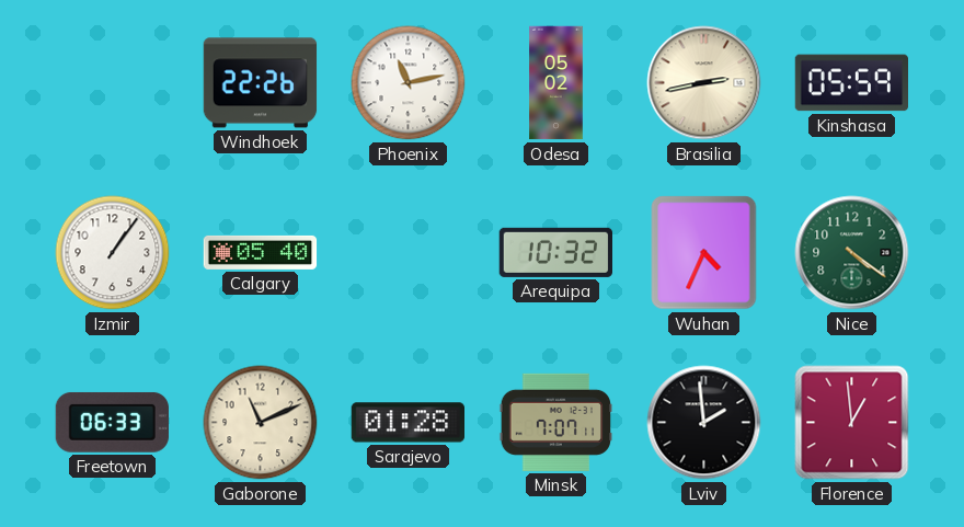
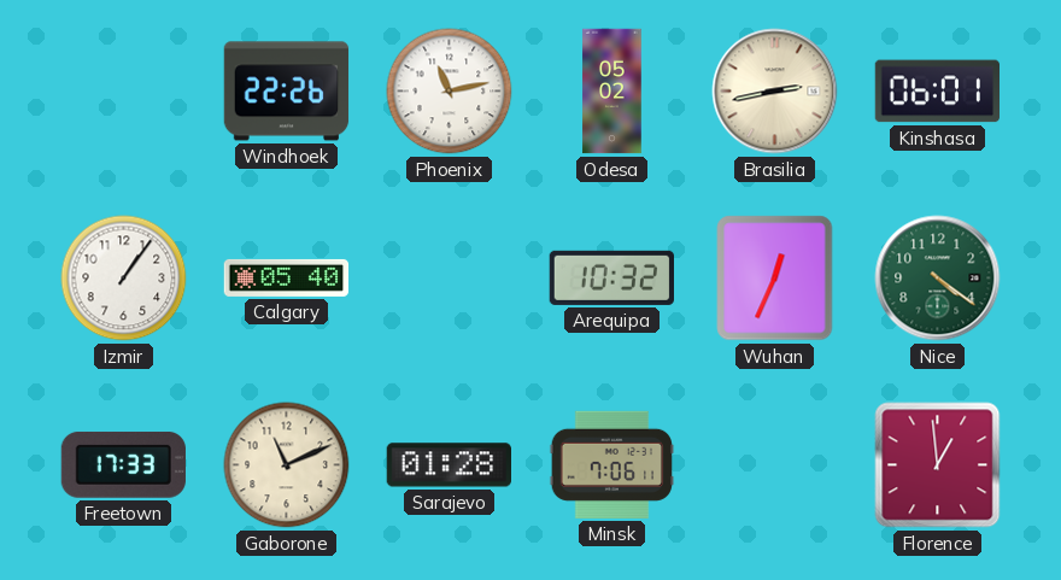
Kinshasa: 05:59 -> 06:01 (938, 92)
Wuhan: 4:34 -> 12:34 (775, 279)
Freetown: 06:33 -> 17:33 (123, 465)
Minsk: 7:07 -> 7:06 (612, 464)
Lviv: 1:59 -> none (704, 423)
